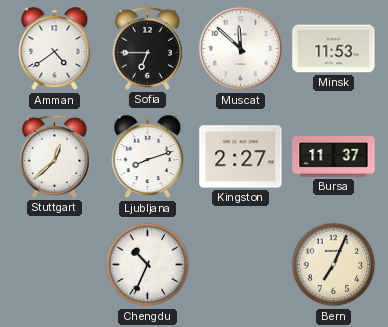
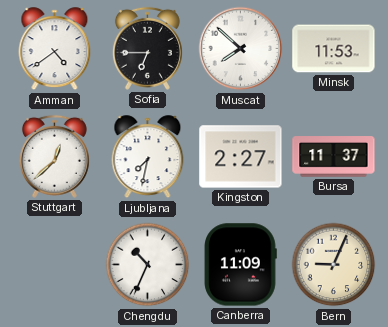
Muscat: 11:52 -> 7:52 (241, 49)
Ljubljana: 8:12 -> 7:32 (148, 157)
Canberra: none -> 11:09 (240, 265)
Bern: 7:04 -> 9:04 (334, 265)
